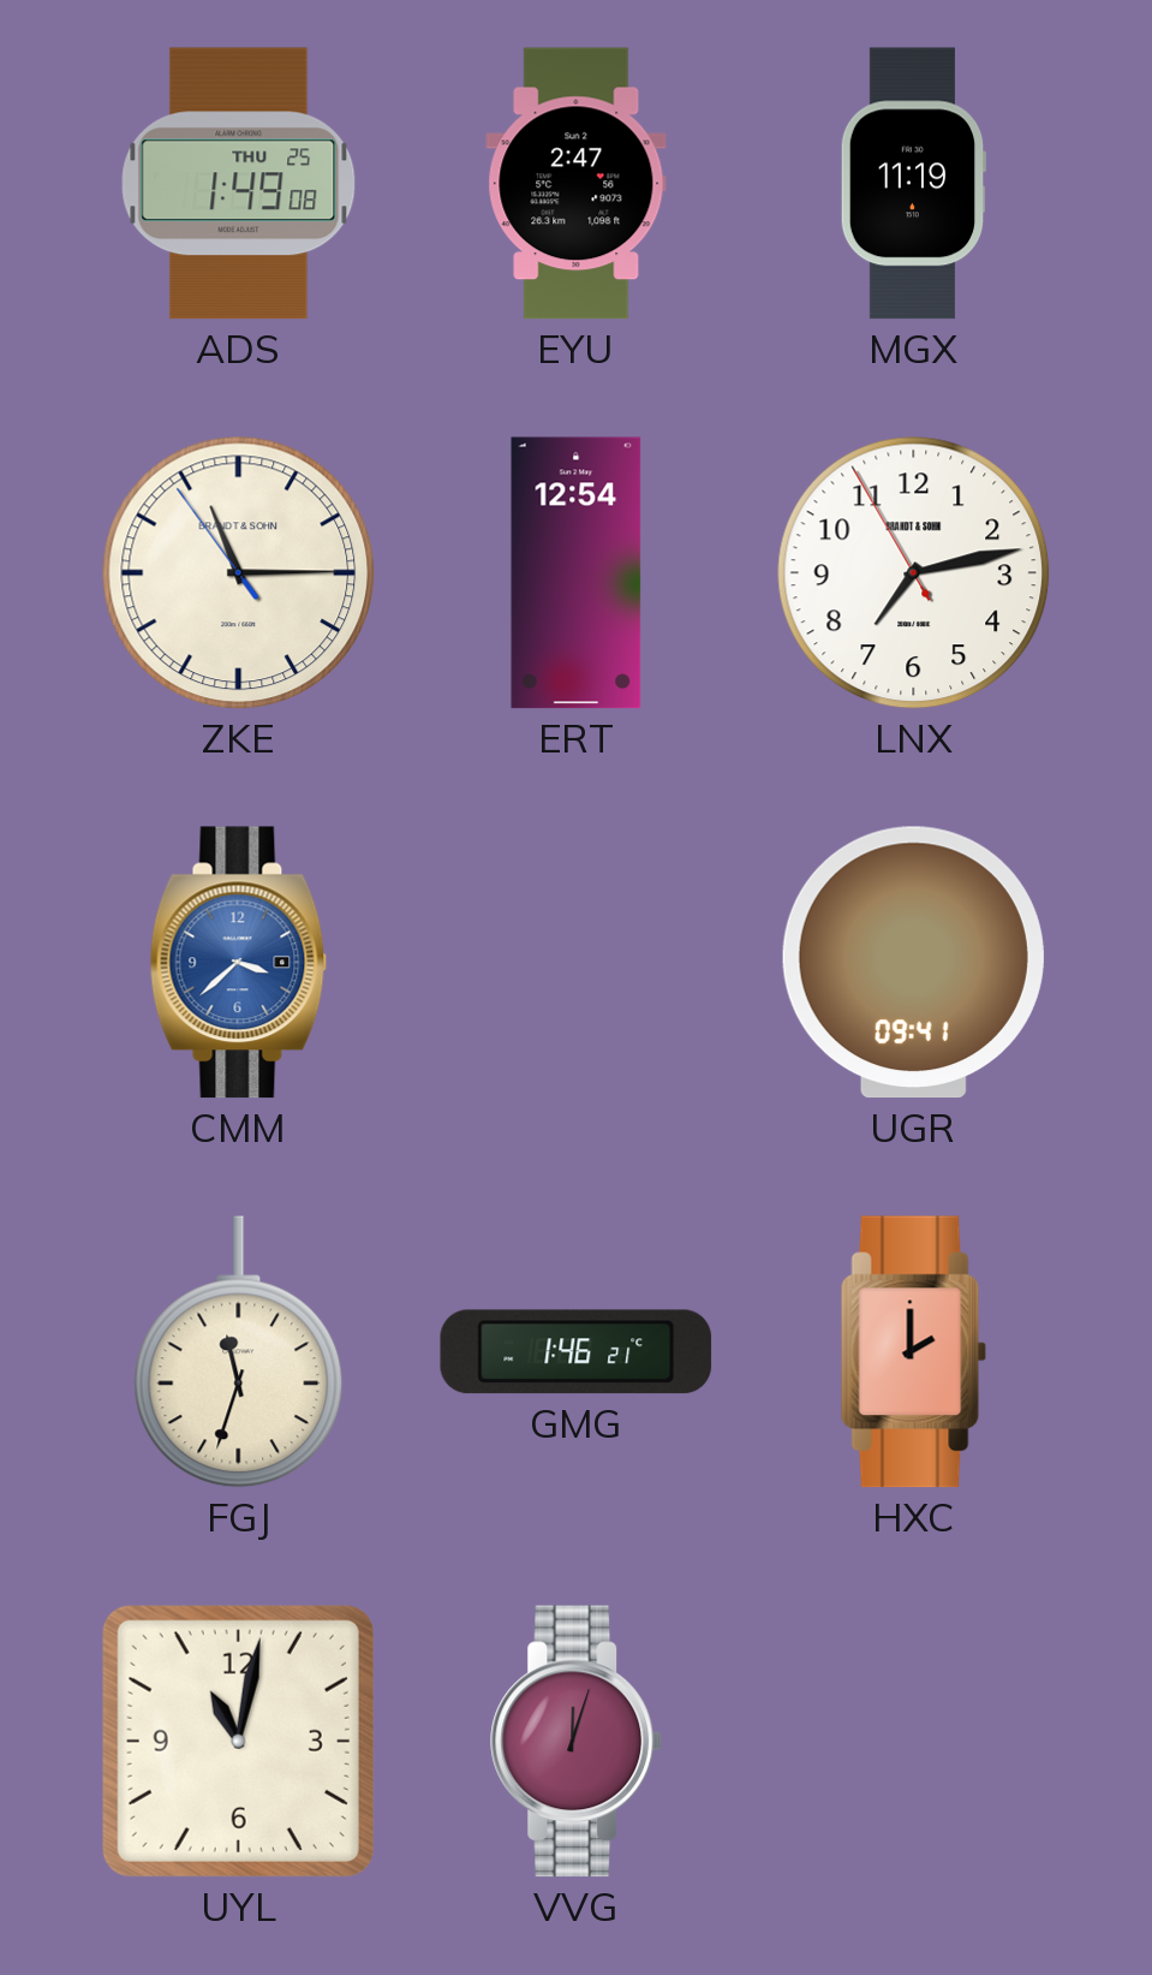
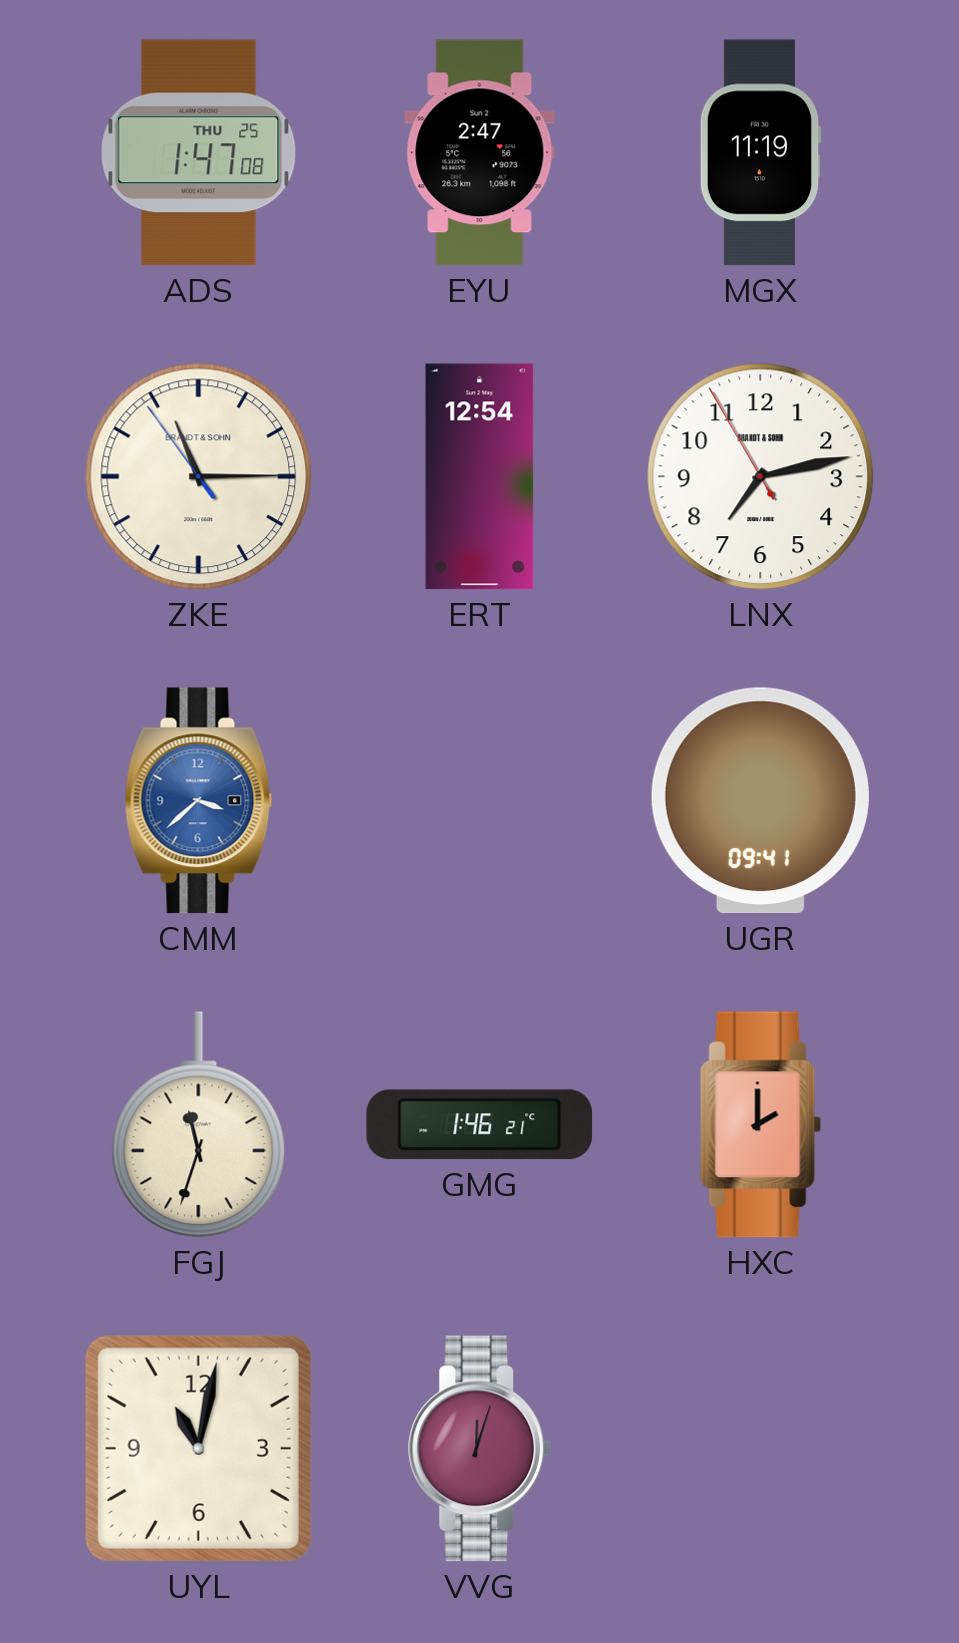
ADS: 1:49 -> 1:47 (199, 153)
